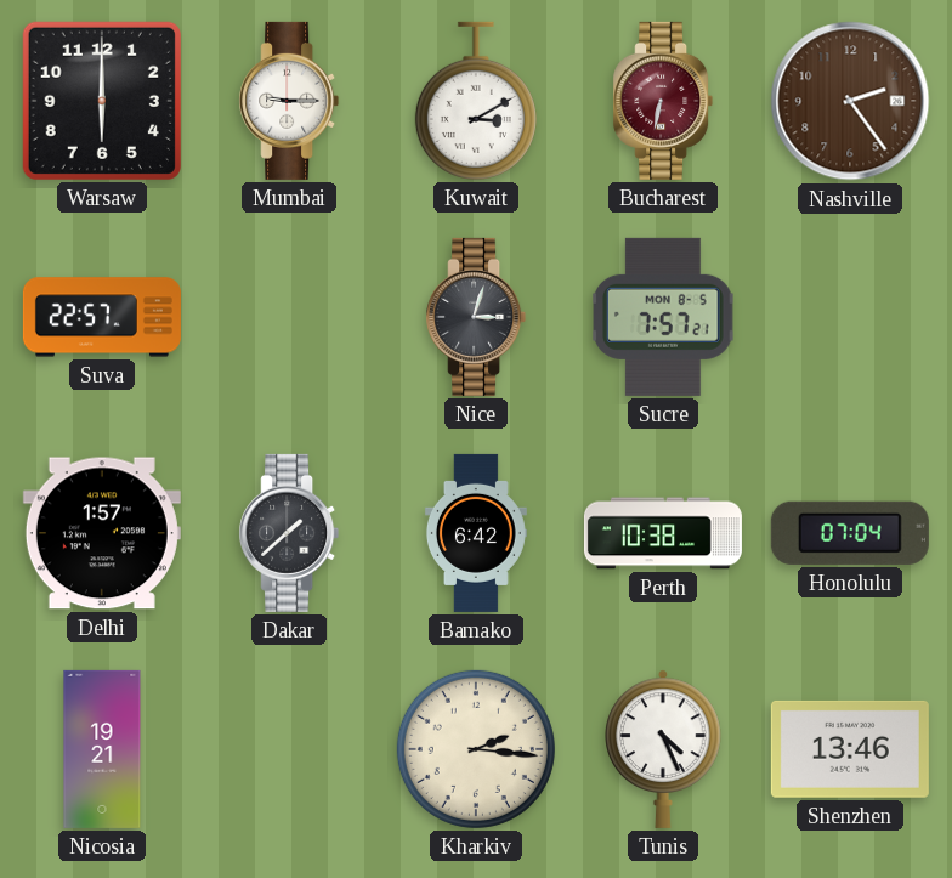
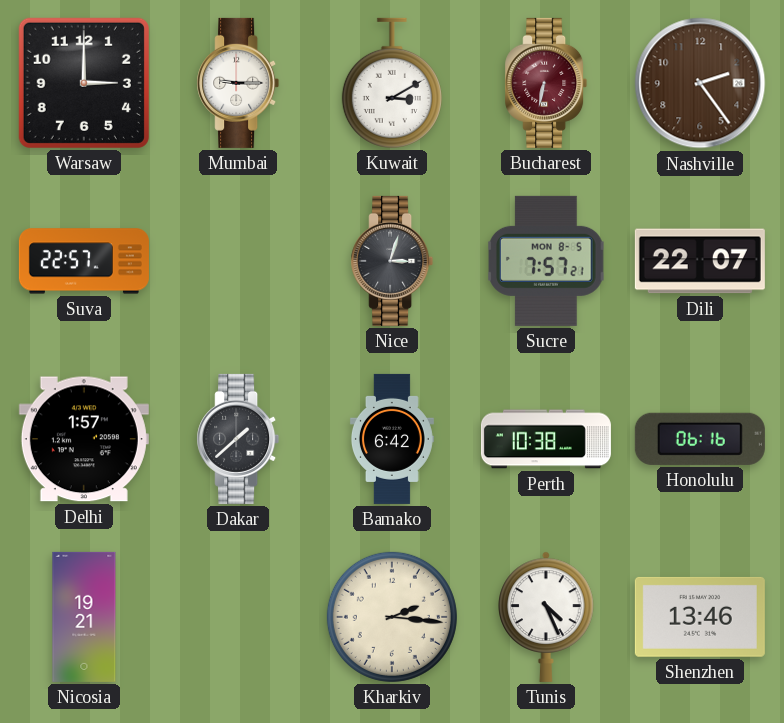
Warsaw: 6:00 -> 3:00 (84, 83)
Dili: none -> 22:07 (700, 261)
Honolulu: 07:04 -> 06:16 (700, 439)
